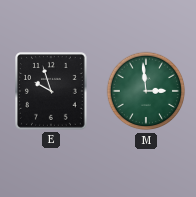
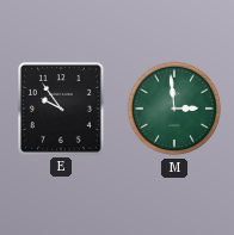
E: 9:57 -> 9:54 (62, 110)
